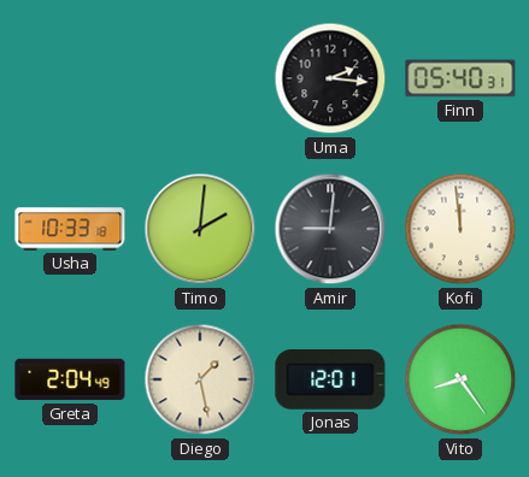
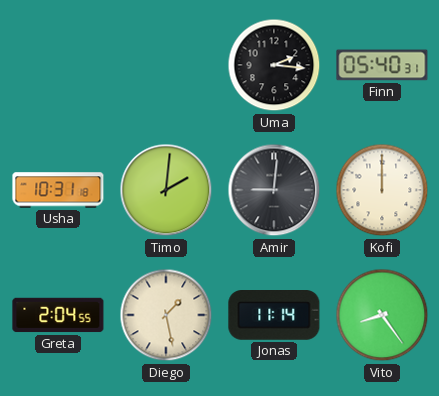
Usha: 10:33 -> 10:31 (58, 190)
Kofi: 11:59 -> 12:00 (382, 190)
Greta: 2:04:49 -> 2:04:55 (58, 315)
Jonas: 12:01 -> 11:14 (274, 316)
